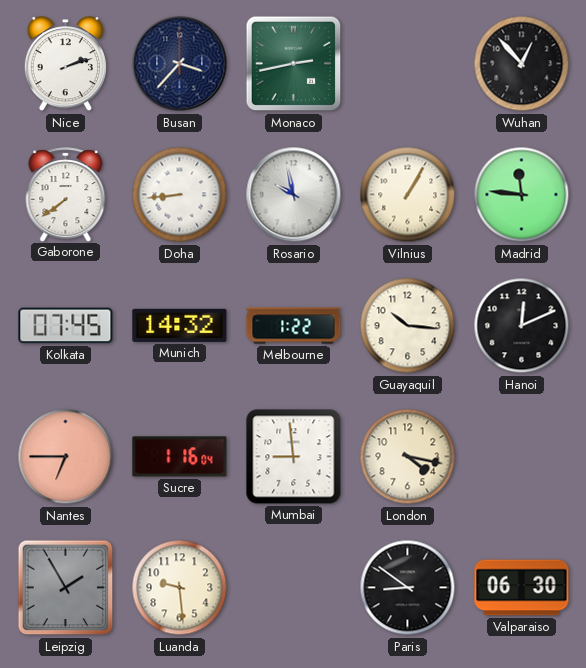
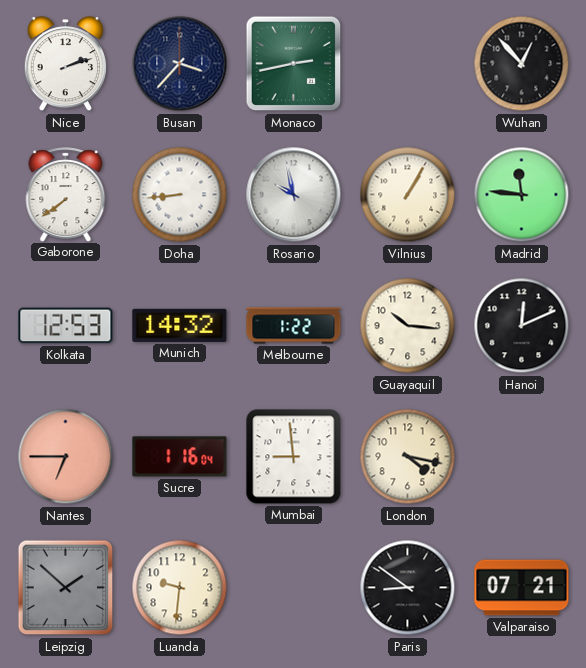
Kolkata: 07:45 -> 12:53 (66, 326)
Leipzig: 1:55 -> 1:52 (66, 588)
Luanda: 9:29 -> 9:31 (180, 588)
Valparaiso: 06:30 -> 07:21 (522, 588)
